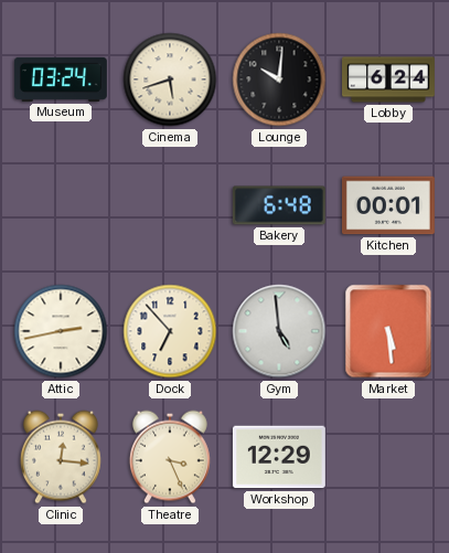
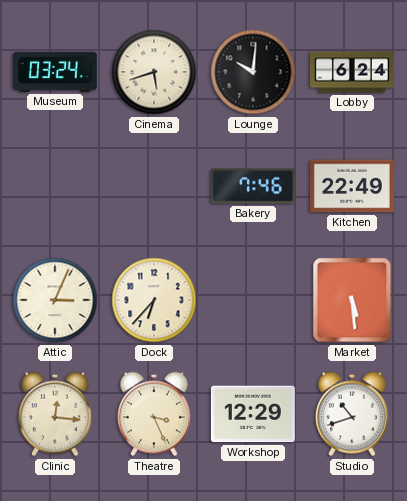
Bakery: 6:48 -> 7:46 (253, 186)
Kitchen: 00:01 -> 22:49 (352, 186)
Attic: 2:43 -> 3:04 (55, 300)
Dock: 6:53 -> 6:37 (154, 300)
Gym: 4:59 -> none (279, 331)
Studio: none -> 10:42 (352, 414)
